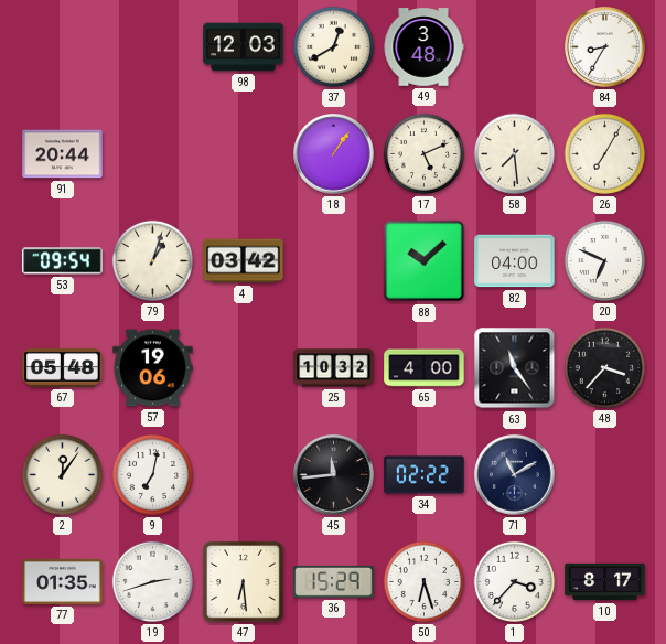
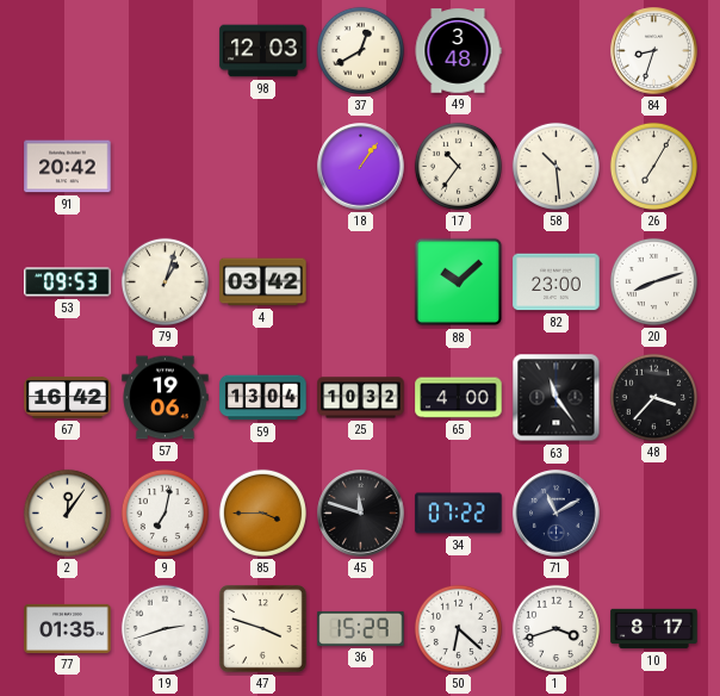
84: 8:35 -> 8:33 (654, 51)
91: 20:44 -> 20:42 (68, 167)
17: 5:11 -> 10:36 (458, 166)
58: 7:29 -> 10:29 (555, 166)
53: 09:54 -> 09:53 (68, 282)
82: 04:00 -> 23:00 (557, 282)
20: 6:49 -> 8:12 (653, 281)
67: 05:48 -> 16:42 (68, 398)
59: none -> 13:04 (263, 398)
85: none -> 3:45 (262, 512)
45: 11:44 -> 11:48 (361, 514)
34: 02:22 -> 07:22 (459, 514)
47: 6:29 -> 3:48 (262, 628)
50: 6:27 -> 6:22 (458, 628)
1: 3:37 -> 3:42 (555, 628)
